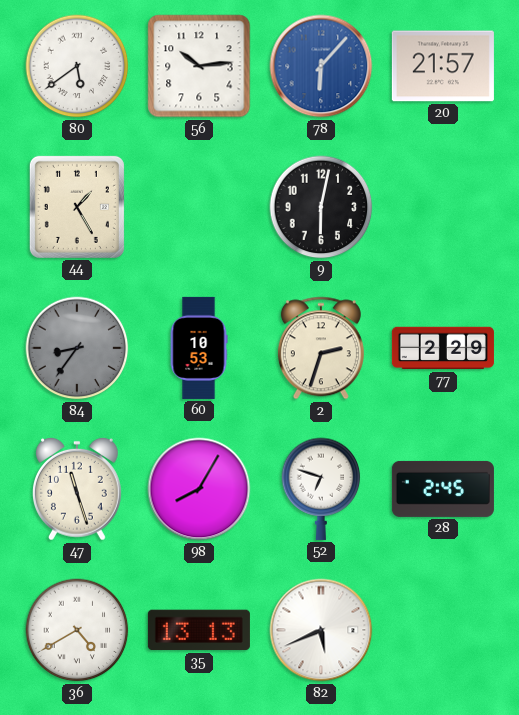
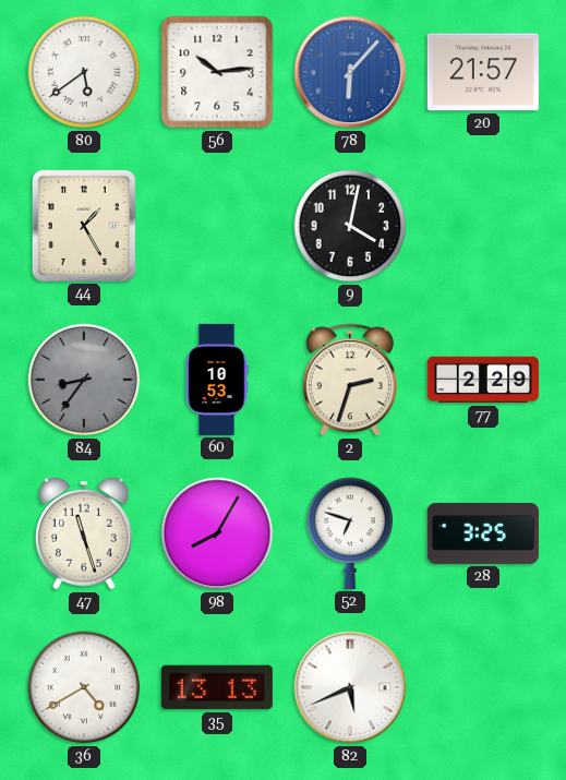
9: 6:02 -> 4:02 (350, 226)
28: 2:45 -> 3:25 (483, 533)
